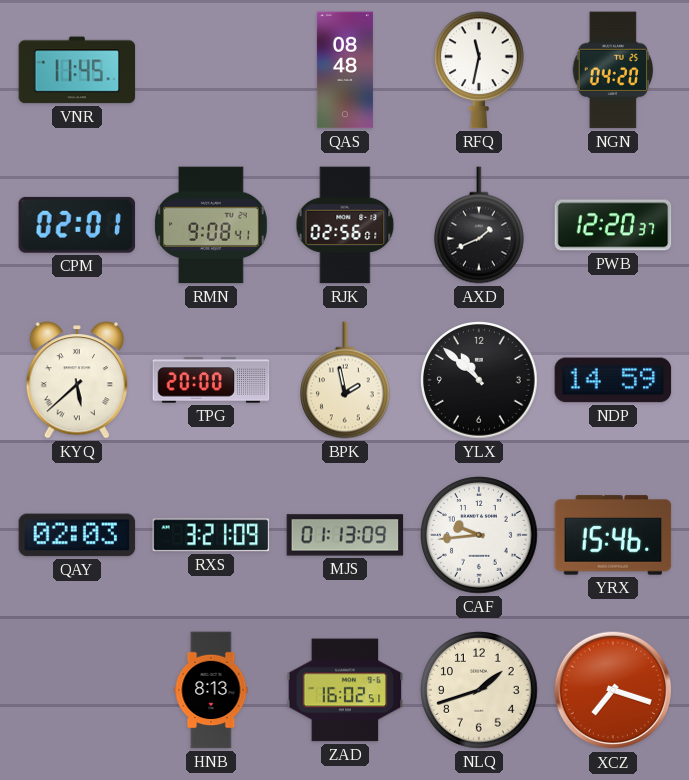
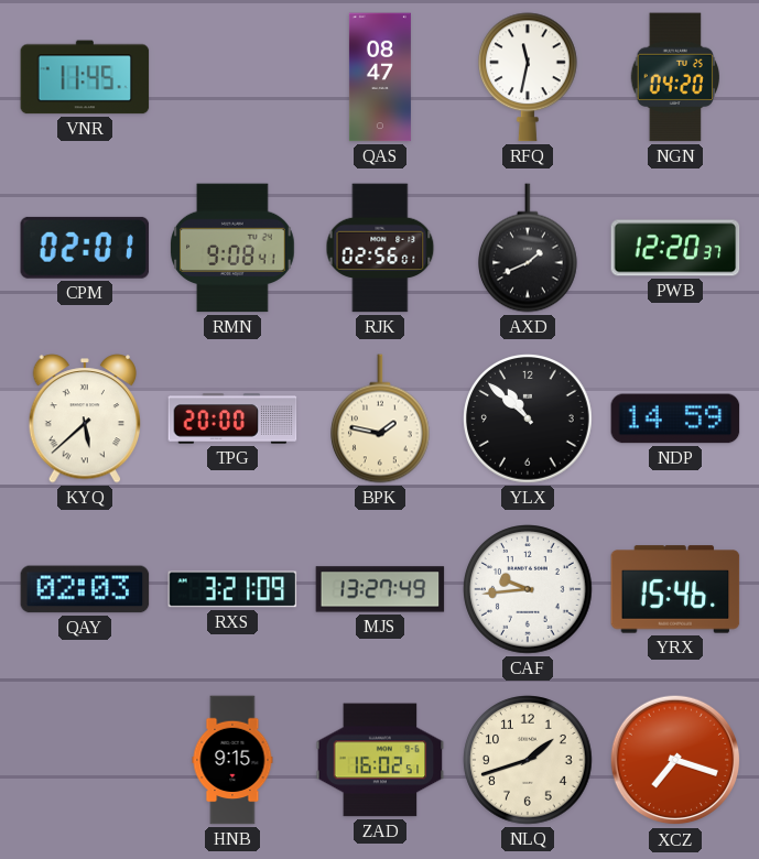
QAS: 08:48 -> 08:47 (380, 77)
BPK: 1:58 -> 1:47 (381, 418)
MJS: 01:13 -> 13:27 (380, 589)
HNB: 8:13 -> 9:15 (232, 760)
